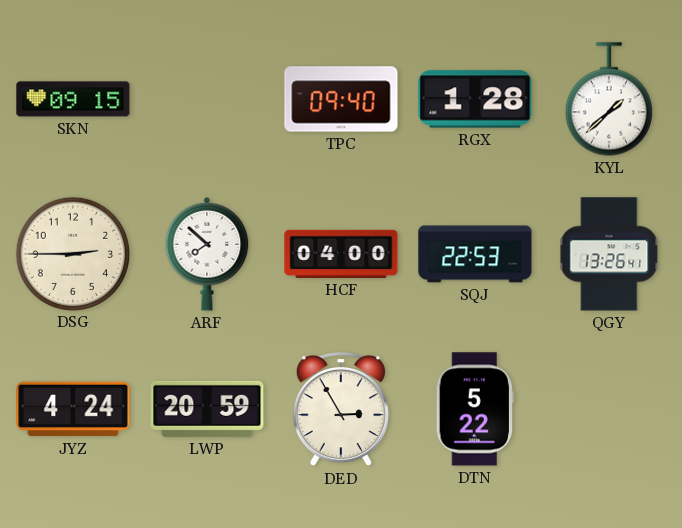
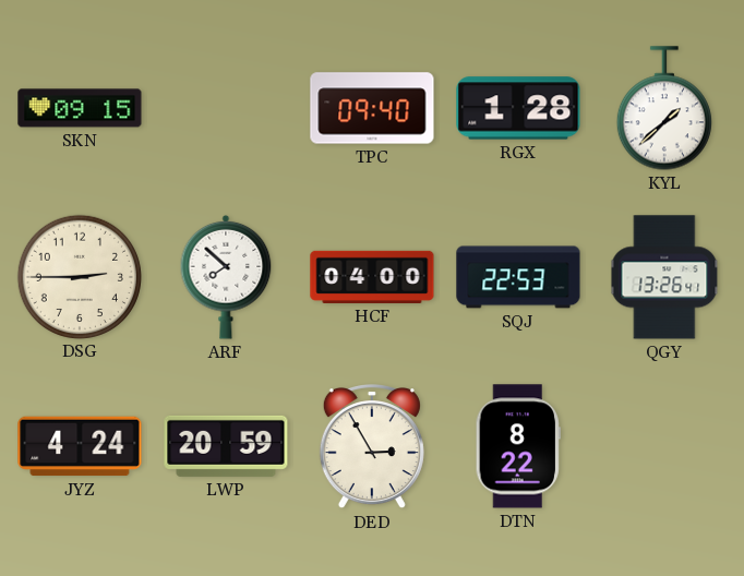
DTN: 5:22 -> 8:22 (518, 446)
